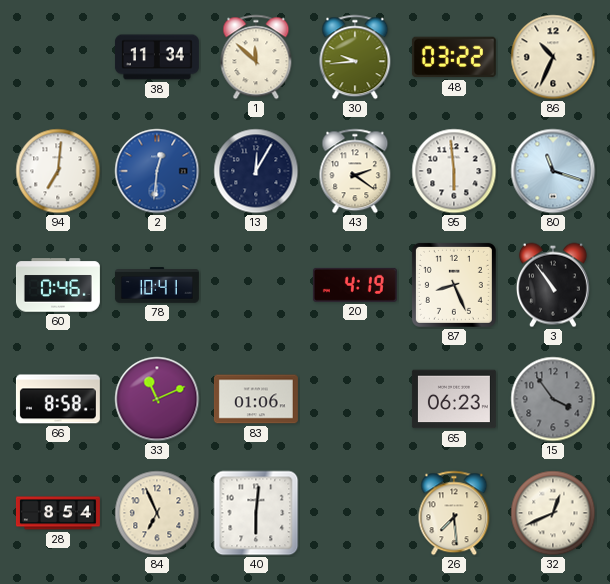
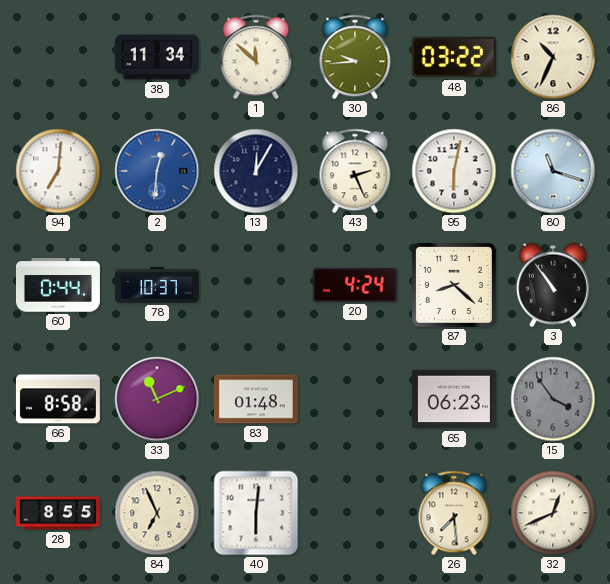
43: 2:21 -> 2:26 (355, 171)
95: 5:59 -> 6:02 (454, 171)
60: 0:46 -> 0:44 (58, 285)
78: 10:41 -> 10:37 (157, 285)
20: 4:19 -> 4:24 (355, 285)
87: 8:26 -> 8:22 (454, 285)
83: 01:06 -> 01:48 (256, 399)
28: 8:54 -> 8:55 (58, 513)
